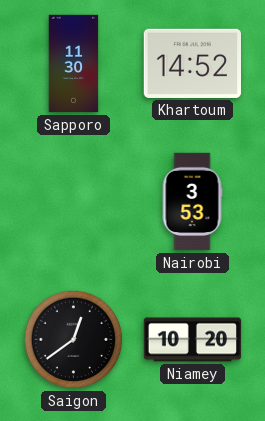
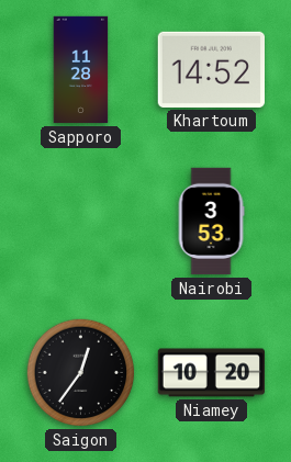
Sapporo: 11:30 -> 11:28 (81, 70)
Saigon: 12:39 -> 12:36 (81, 373)
